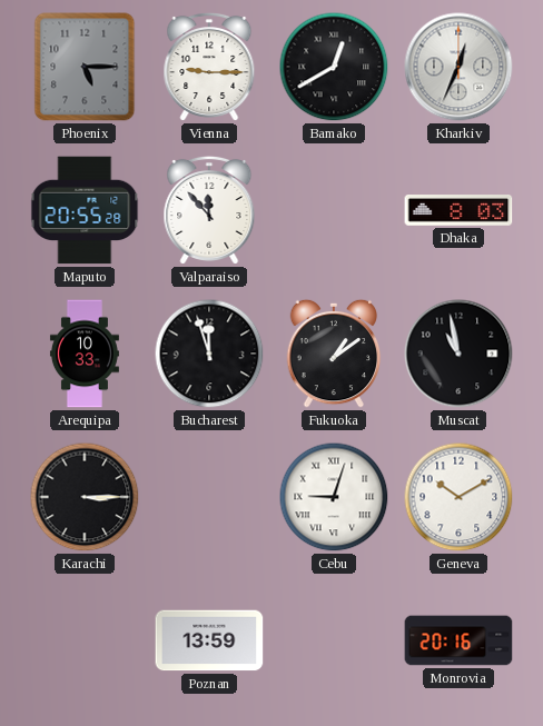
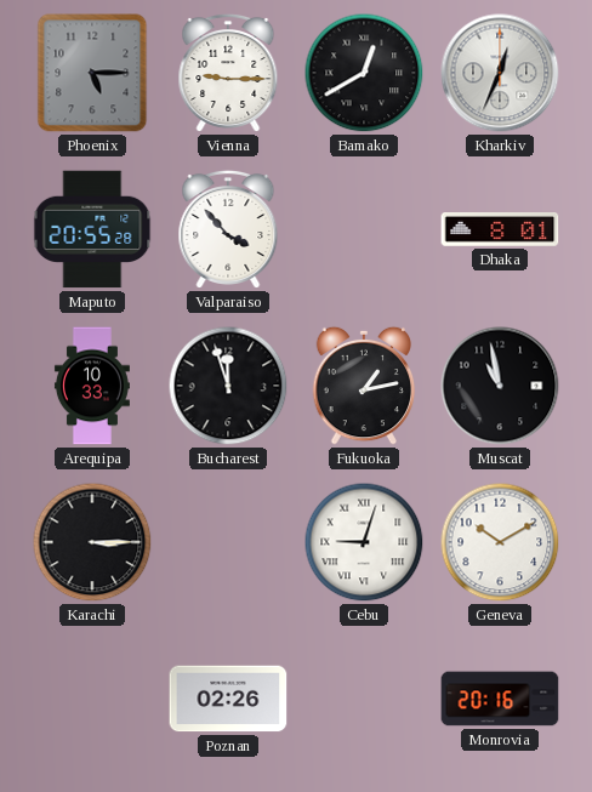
Valparaiso: 11:53 -> 3:53 (228, 229)
Dhaka: 8:03 -> 8:01 (500, 230)
Fukuoka: 1:09 -> 1:13 (364, 386)
Poznan: 13:59 -> 02:26 (228, 699)
